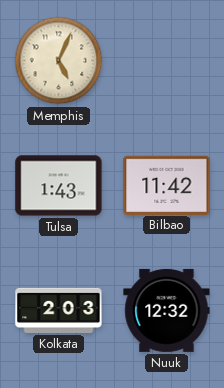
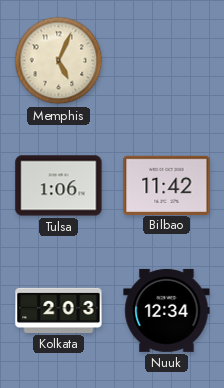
Tulsa: 1:43 -> 1:06 (59, 186)
Nuuk: 12:32 -> 12:34 (167, 310)
